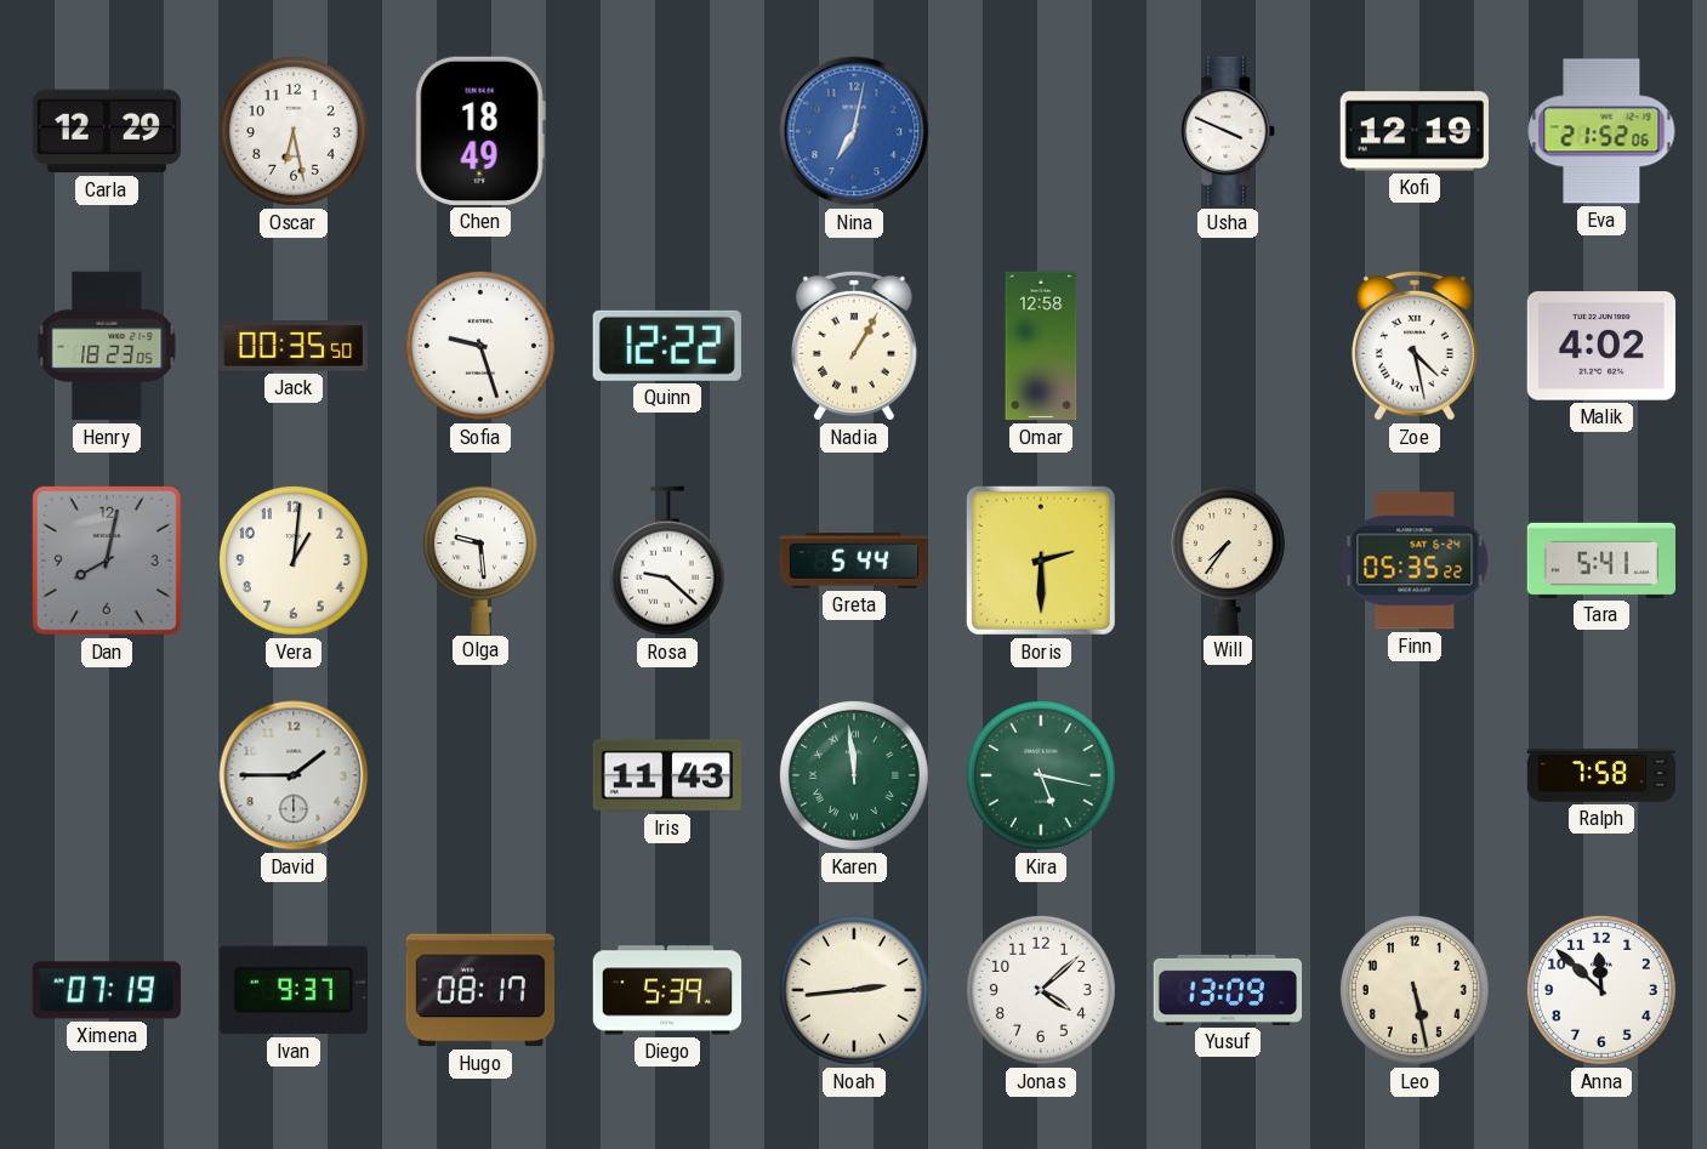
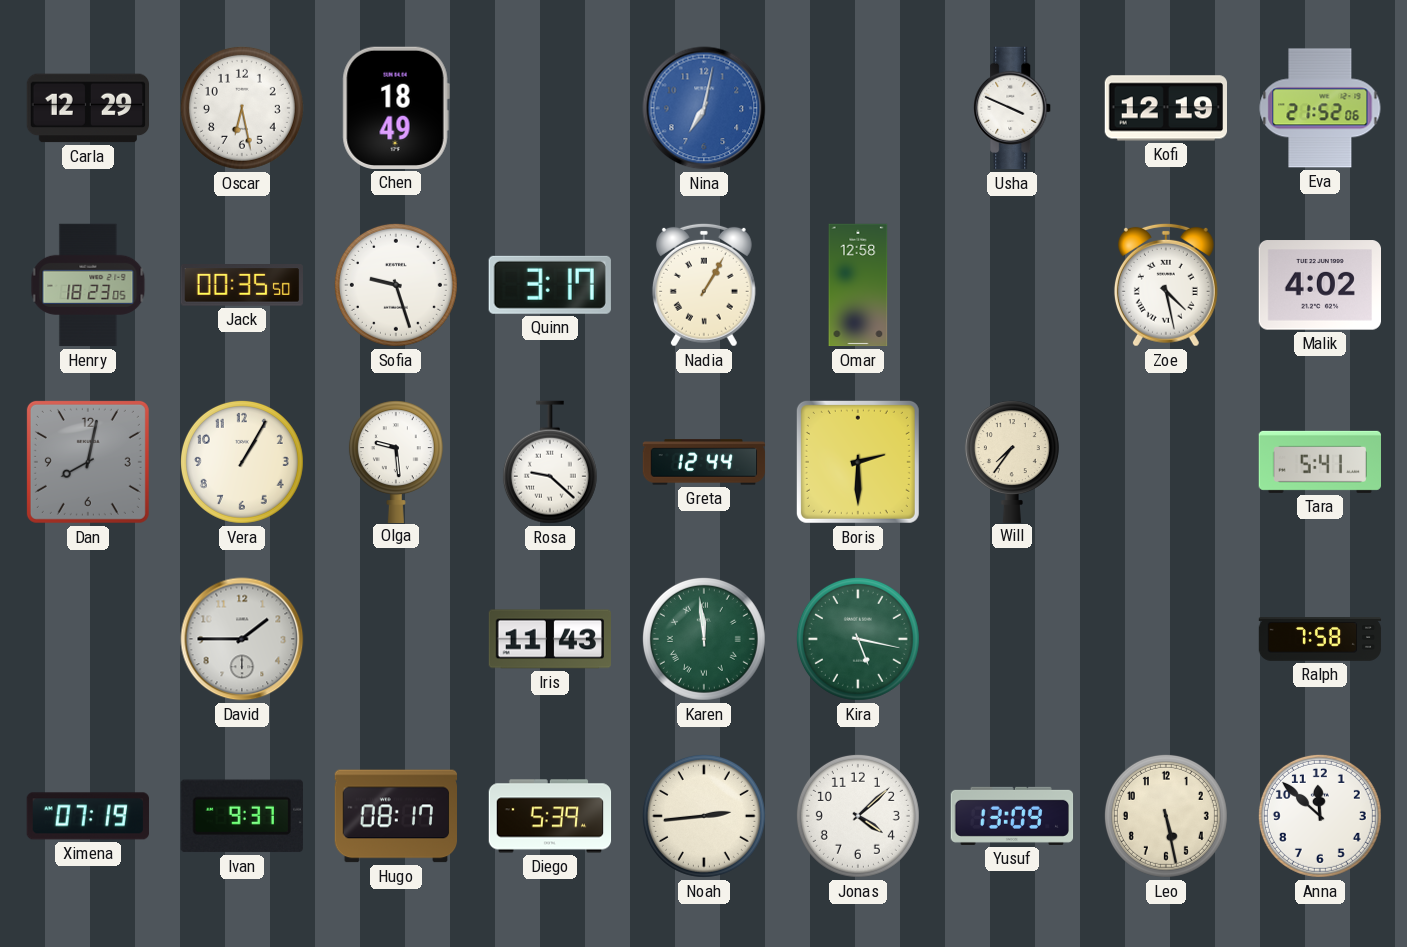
Quinn: 12:22 -> 3:17 (550, 285)
Vera: 1:01 -> 1:05 (242, 462)
Greta: 5:44 -> 12:44 (704, 462)
Finn: 05:35 -> none (1415, 561)
